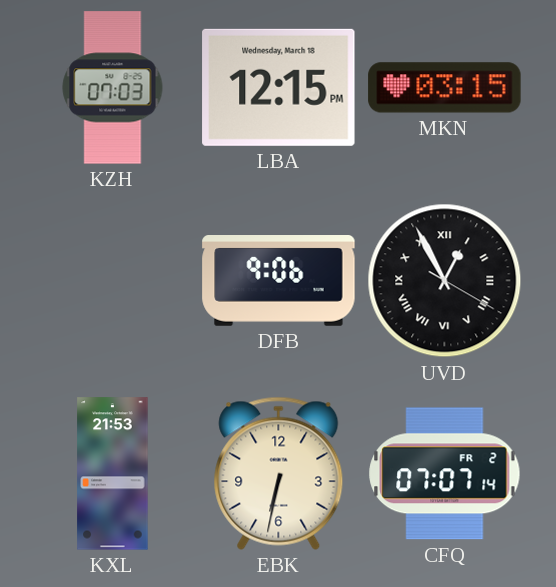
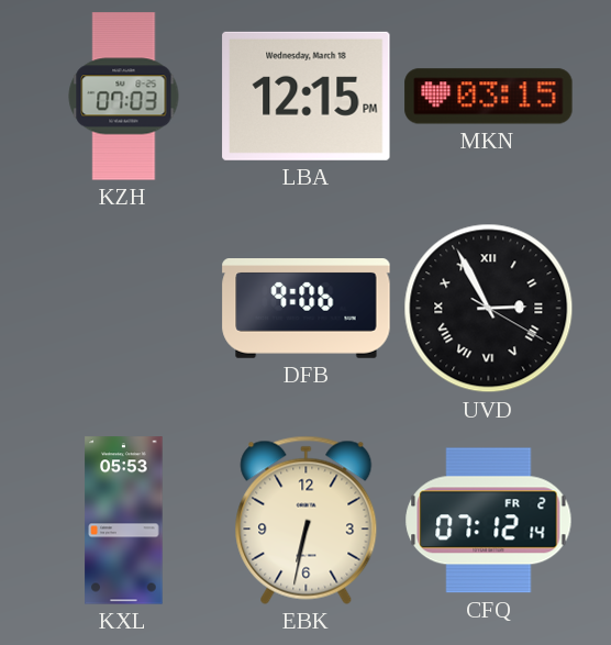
UVD: 12:55 -> 2:55 (489, 309)
KXL: 21:53 -> 05:53 (124, 521)
CFQ: 07:07 -> 07:12 (489, 521)
